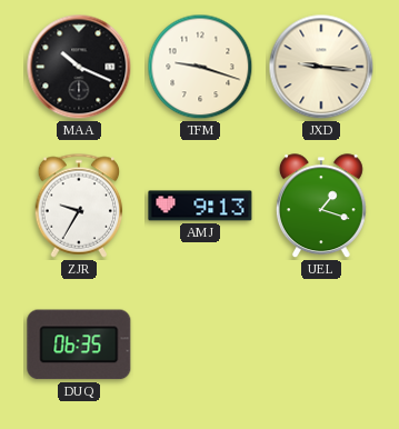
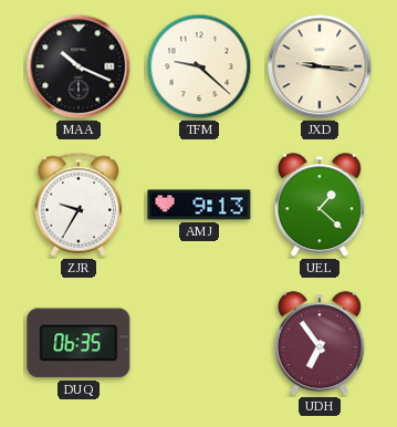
TFM: 9:18 -> 9:22 (199, 66)
UEL: 1:18 -> 1:22 (320, 206)
UDH: none -> 6:54 (320, 344)
